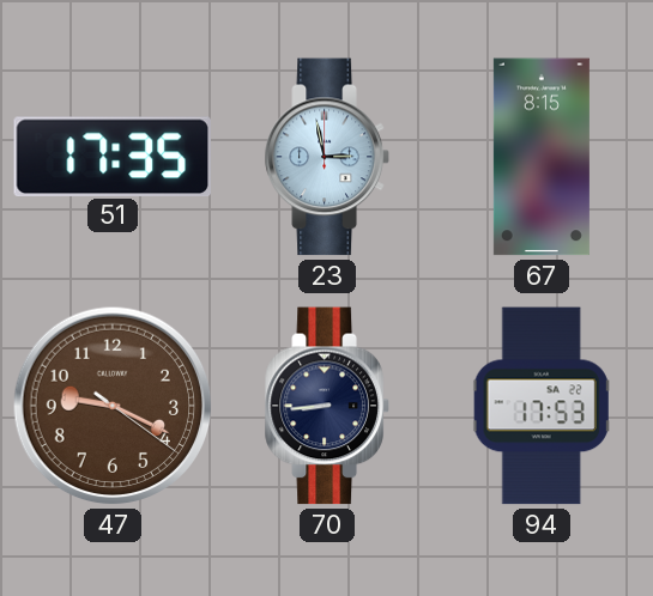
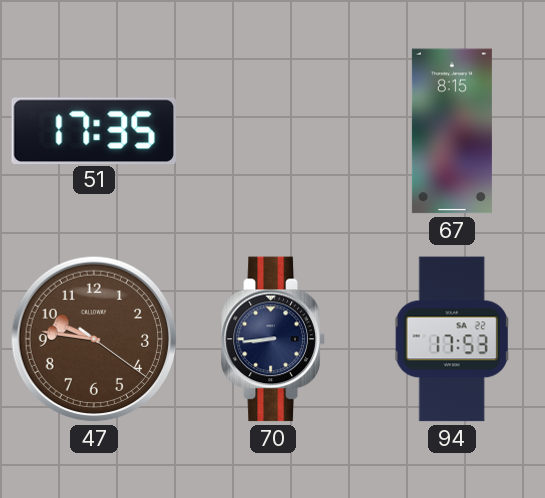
23: 2:58 -> none (327, 157)
47: 9:19 -> 9:46 (94, 339)
